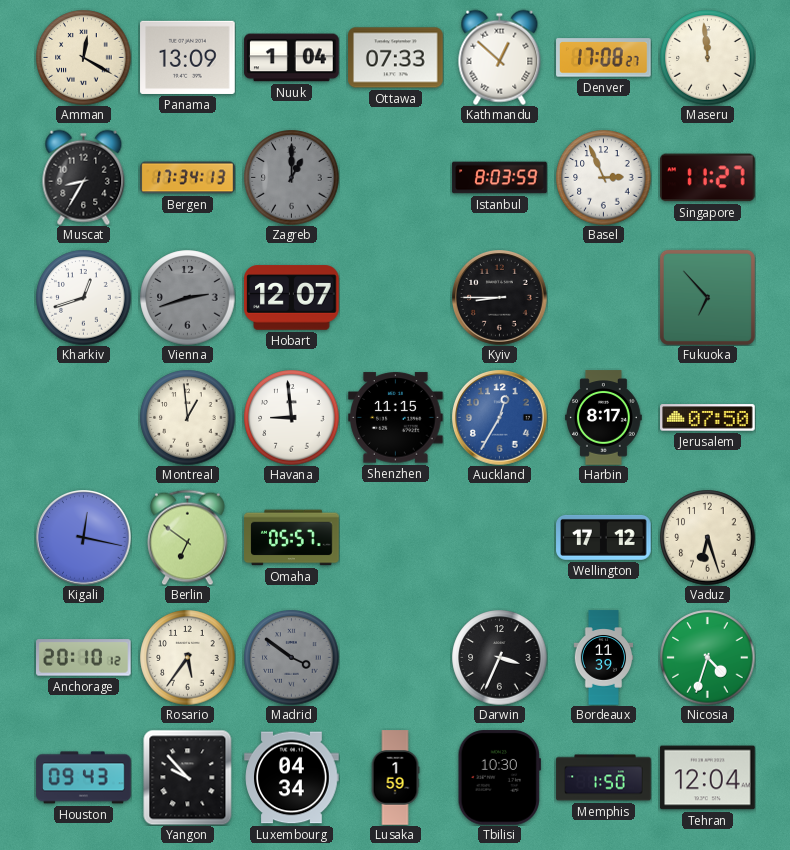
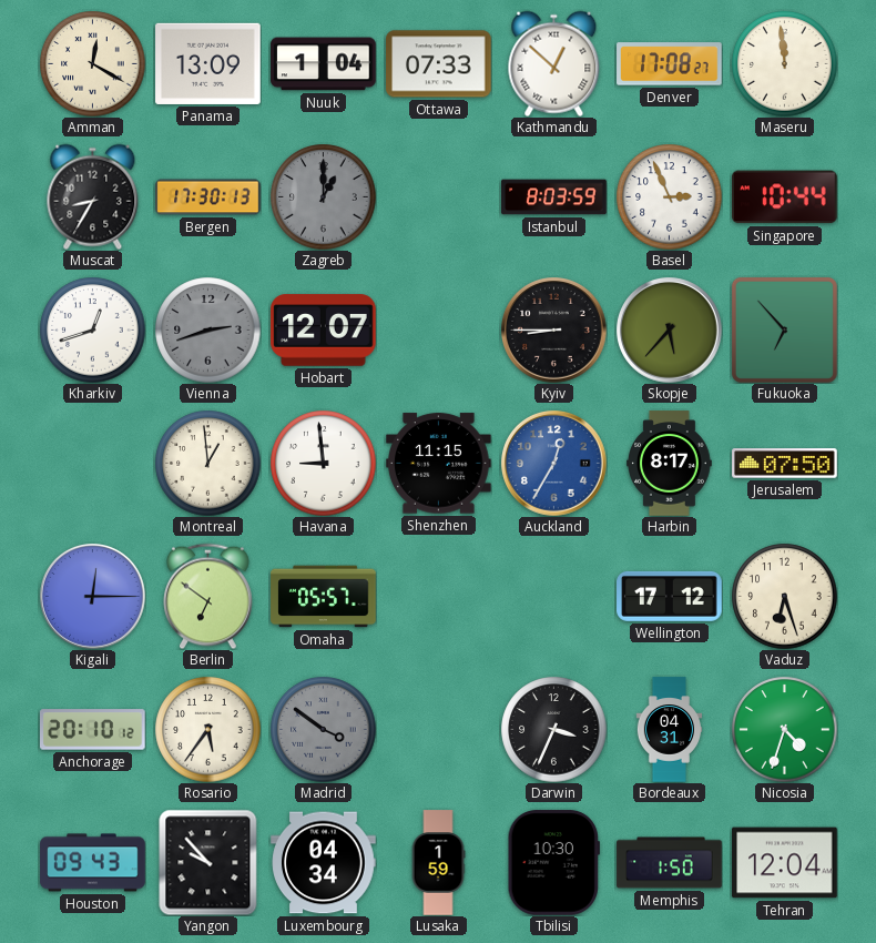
Bergen: 17:34 -> 17:30 (208, 197)
Singapore: 11:27 -> 10:44 (785, 197)
Skopje: none -> 5:37 (670, 331)
Kigali: 12:17 -> 12:15 (93, 597)
Bordeaux: 11:39 -> 04:31 (670, 730)
